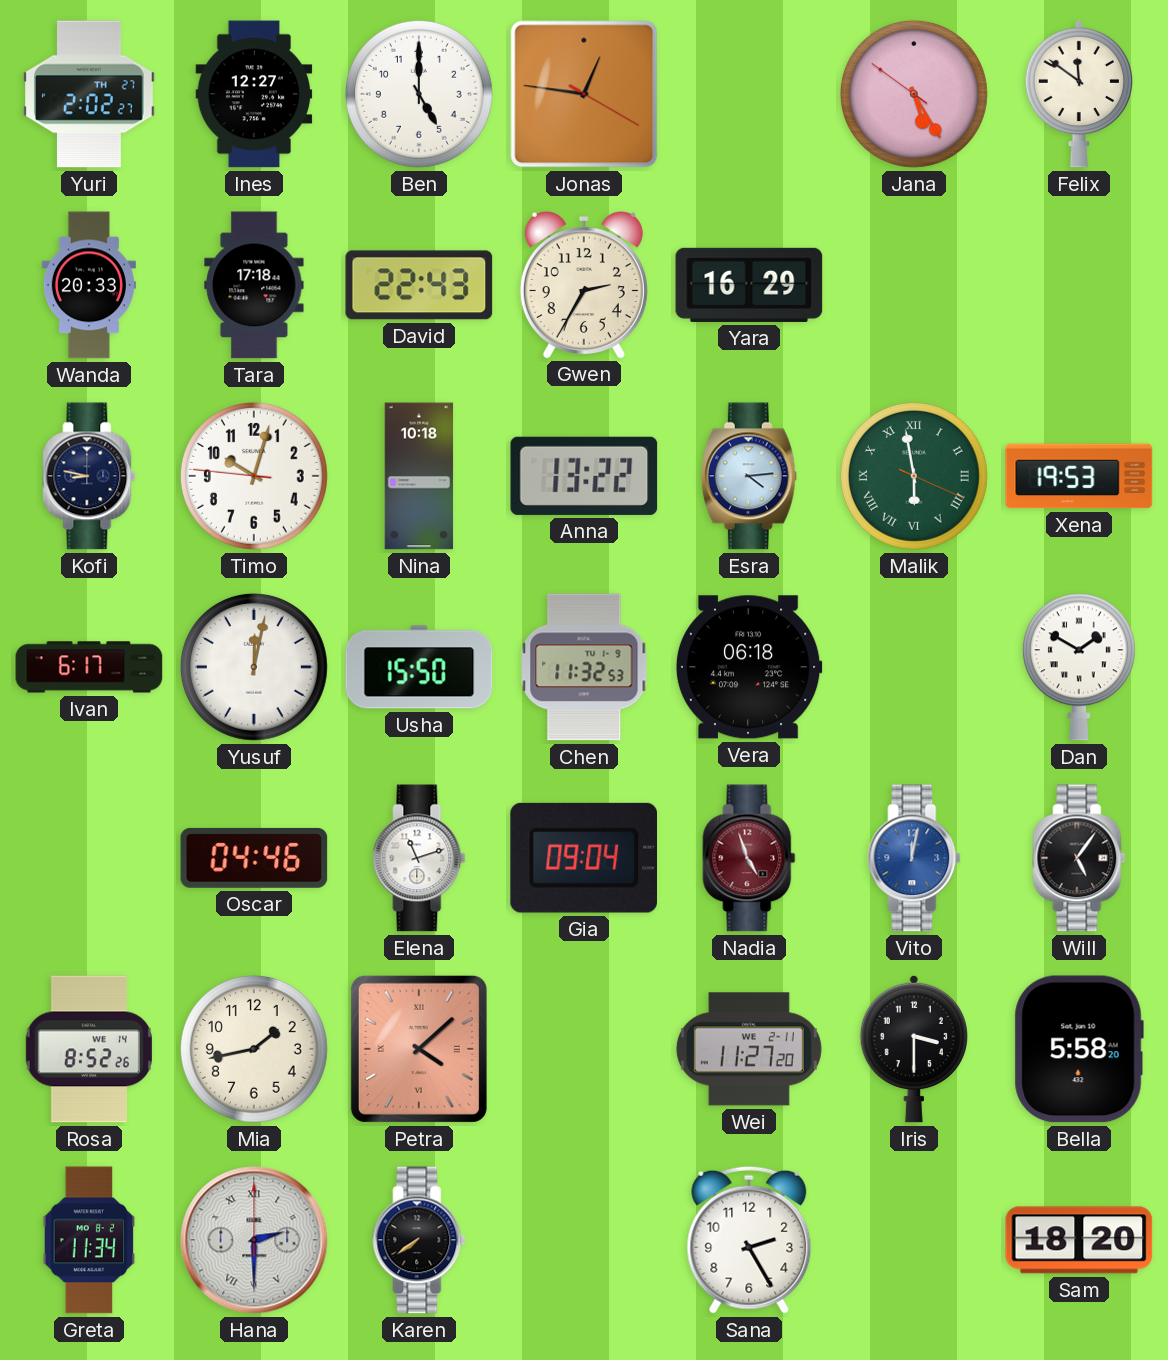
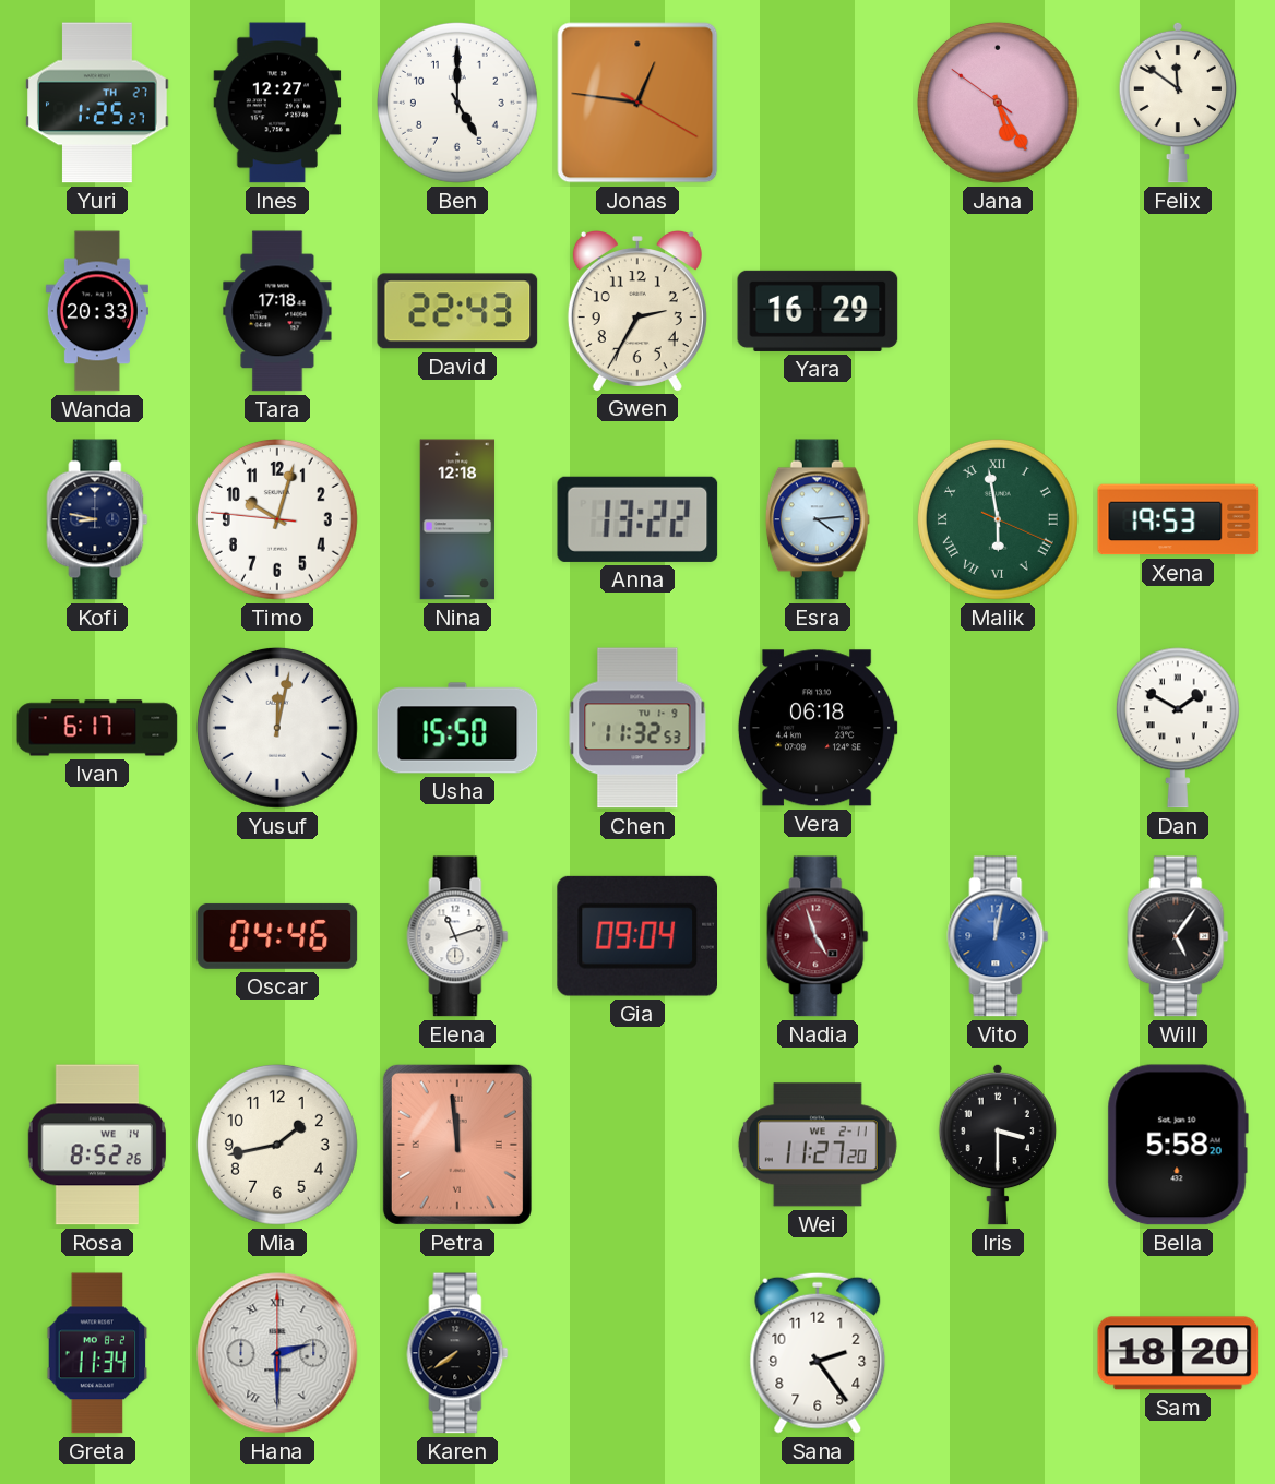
Yuri: 2:02 -> 1:25 (98, 103)
Nina: 10:18 -> 12:18 (457, 519)
Petra: 4:08 -> 11:59 (457, 1145)
Sana: 2:25 -> 2:24 (818, 1353)
